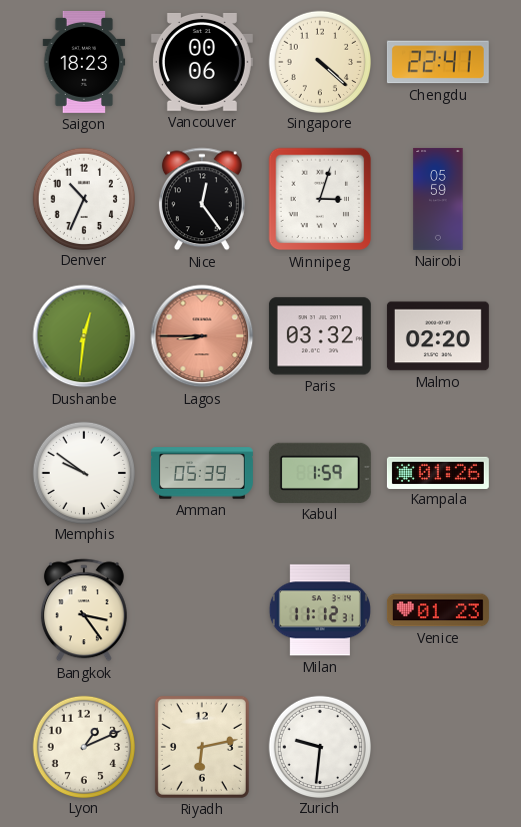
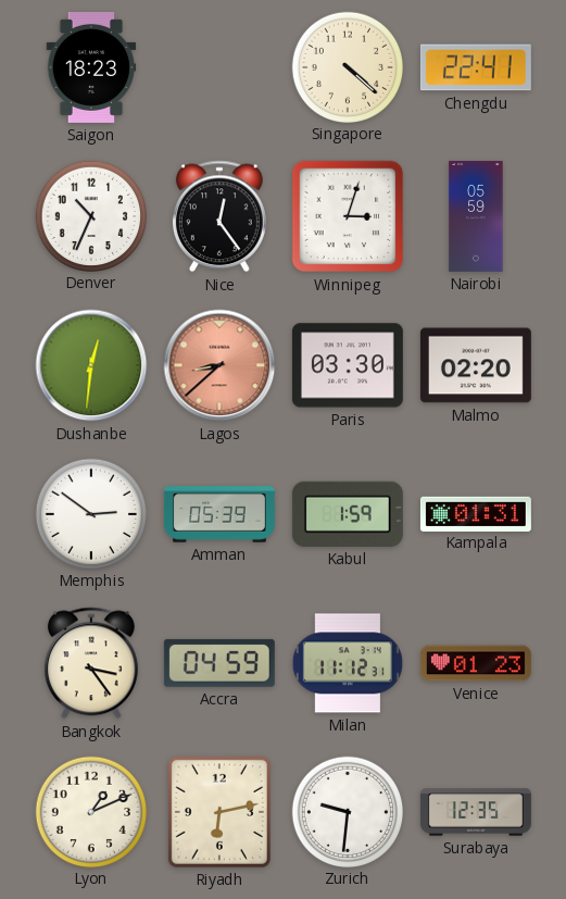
Vancouver: 00:06 -> none (202, 62)
Lagos: 8:45 -> 8:38 (219, 365)
Paris: 03:32 -> 03:30 (348, 365)
Memphis: 9:51 -> 2:51 (90, 513)
Kampala: 01:26 -> 01:31 (476, 513)
Accra: none -> 04:59 (219, 663)
Surabaya: none -> 12:35 (476, 812)
